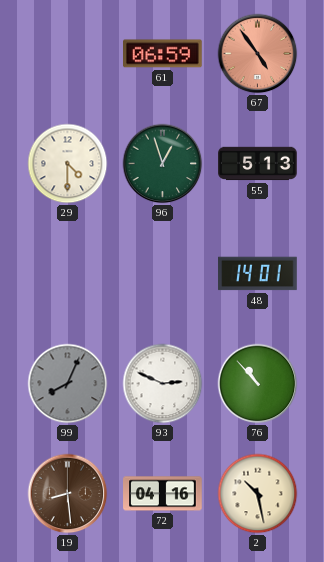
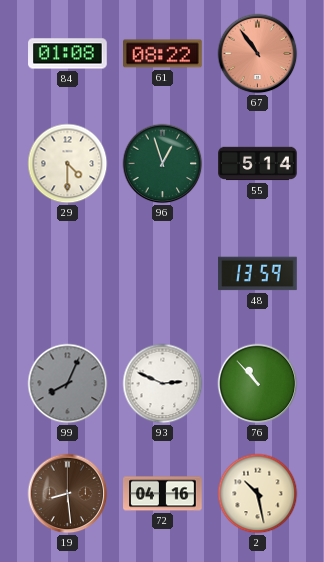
84: none -> 01:08 (68, 54)
61: 06:59 -> 08:22 (163, 54)
67: 4:54 -> 10:54 (258, 54)
55: 5:13 -> 5:14 (258, 164)
48: 14:01 -> 13:59 (258, 274)
